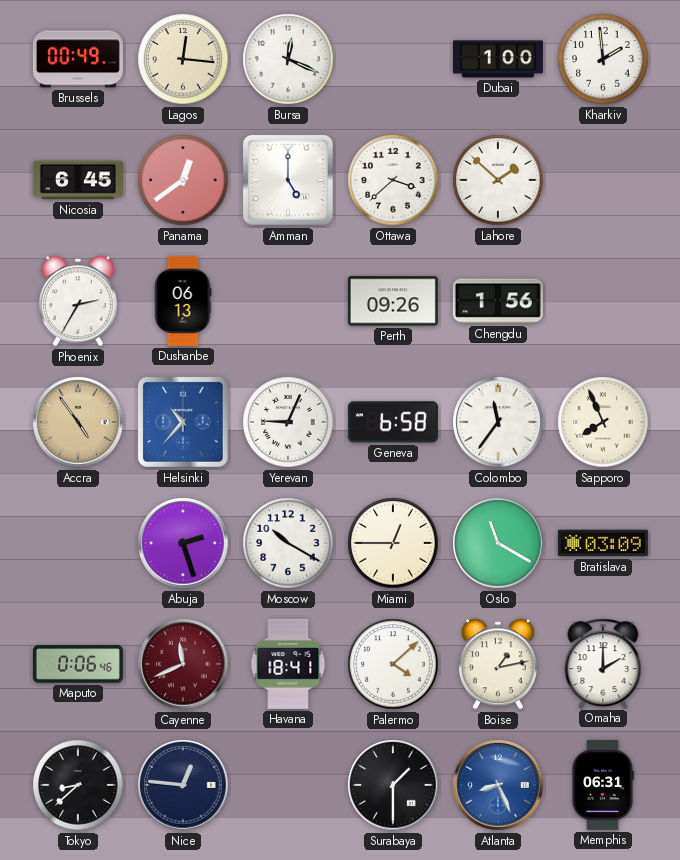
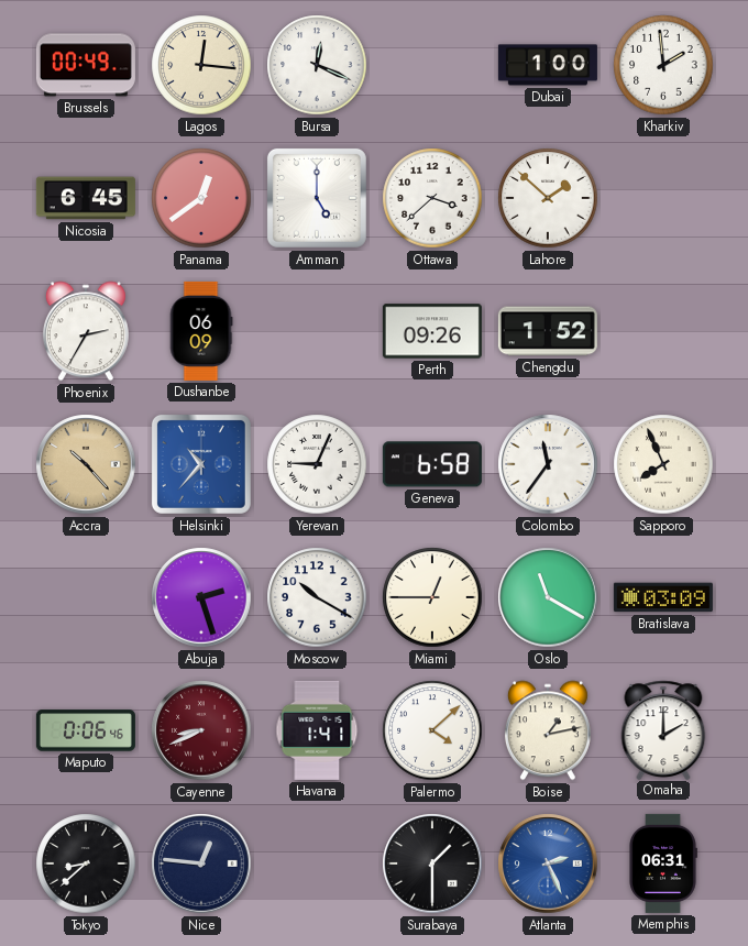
Dushanbe: 06:13 -> 06:09 (201, 331)
Chengdu: 1:56 -> 1:52 (548, 331)
Accra: 4:54 -> 10:23 (86, 464)
Cayenne: 11:41 -> 8:41 (201, 730)
Havana: 18:41 -> 1:41 (317, 730)
Atlanta: 8:26 -> 2:26 (548, 864)
